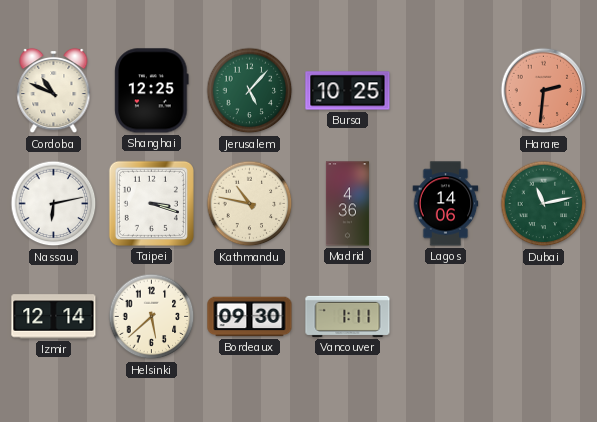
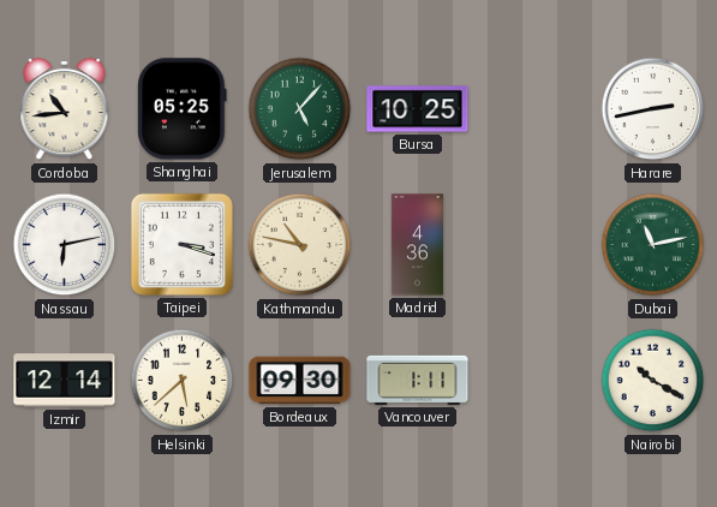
Cordoba: 10:49 -> 10:44 (65, 109)
Shanghai: 12:25 -> 05:25 (183, 109)
Harare: 2:31 -> 2:43 (653, 109)
Harare dial: salmon -> white (653, 109)
Lagos: 14:06 -> none (446, 204)
Nairobi: none -> 10:20 (653, 381)
